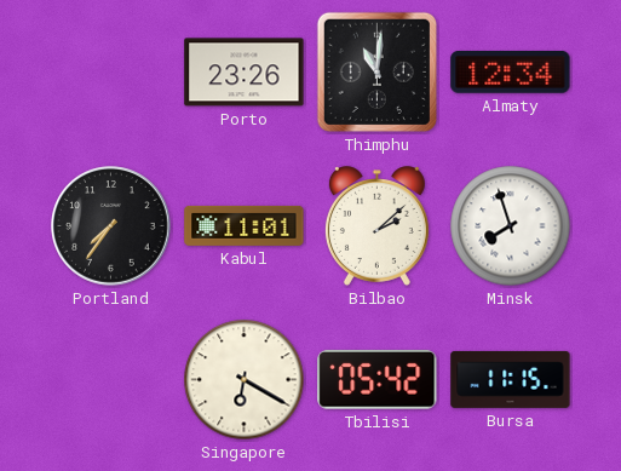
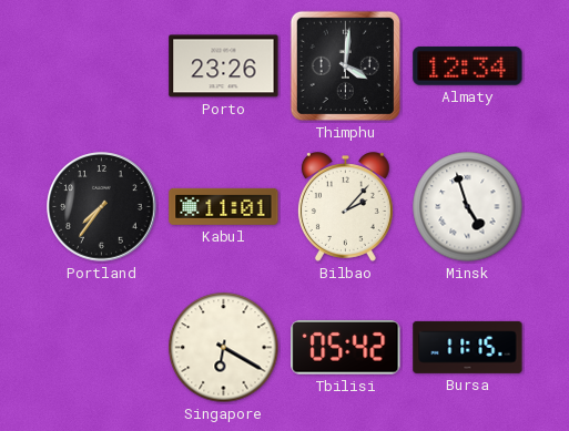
Thimphu: 11:01 -> 4:01 (345, 65)
Bilbao: 2:08 -> 2:07 (345, 207)
Minsk: 7:57 -> 4:57 (468, 207)
